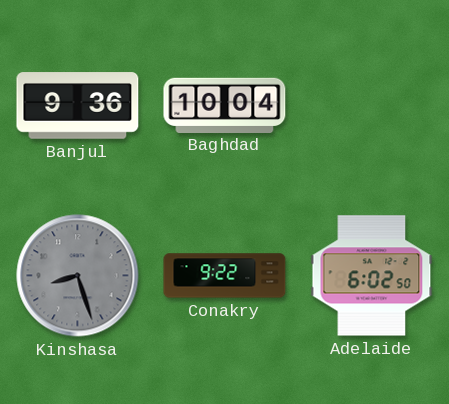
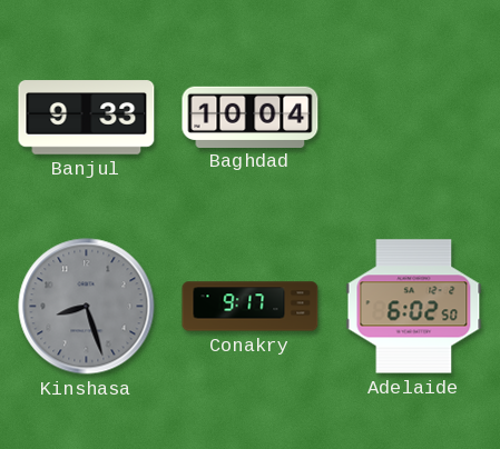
Banjul: 9:36 -> 9:33 (87, 118)
Conakry: 9:22 -> 9:17 (251, 307)
